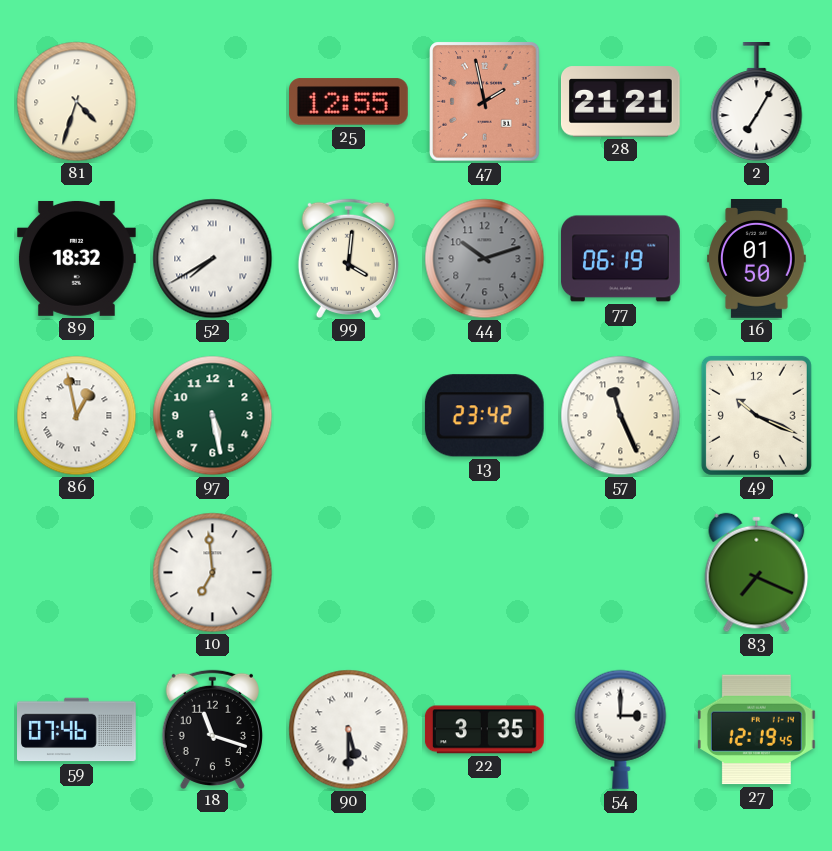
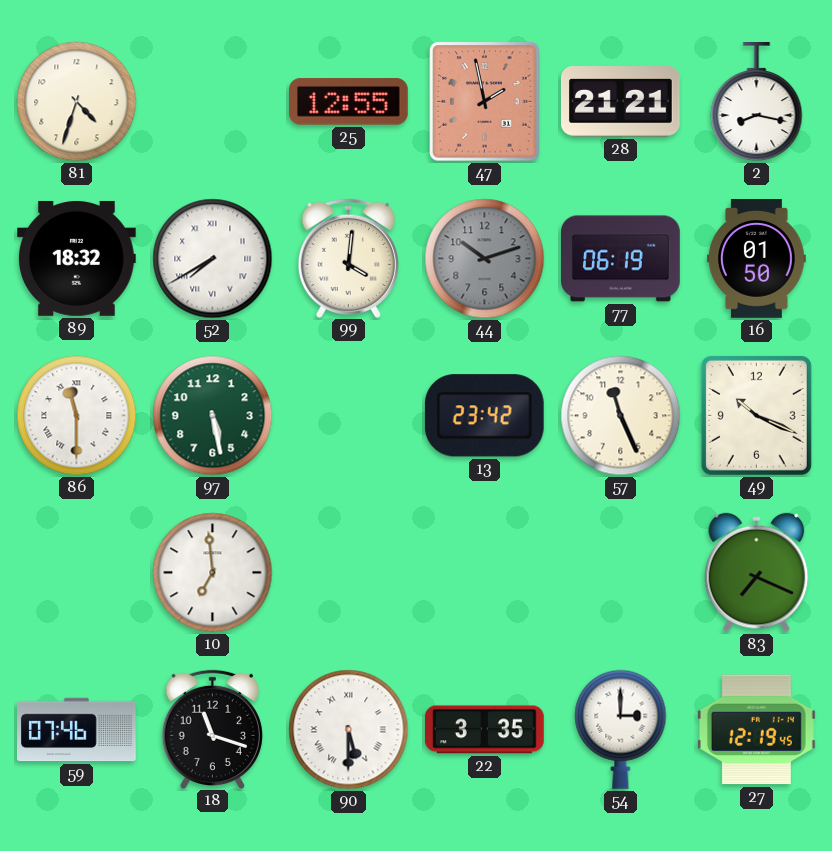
2: 7:05 -> 8:17 (757, 103)
86: 12:58 -> 11:30 (77, 416)
